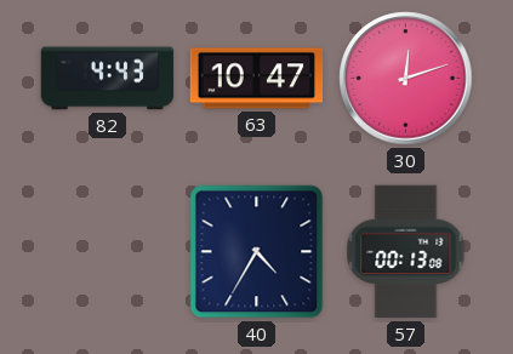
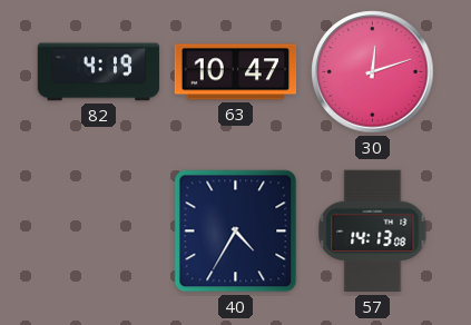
82: 4:43 -> 4:19 (99, 72)
57: 00:13 -> 14:13 (373, 232)
